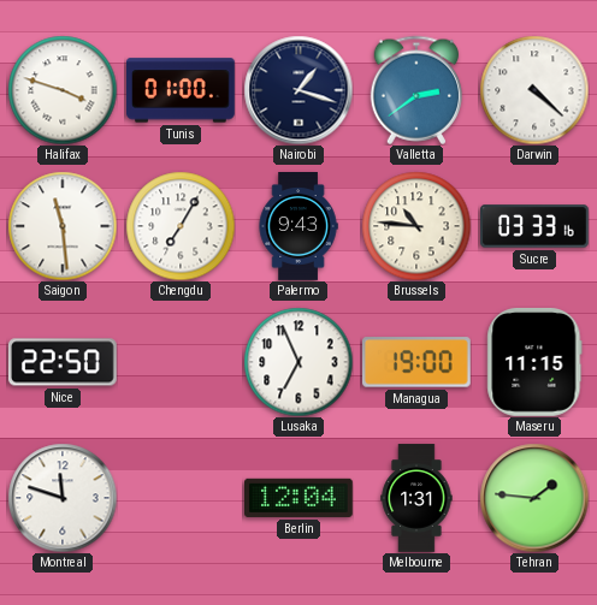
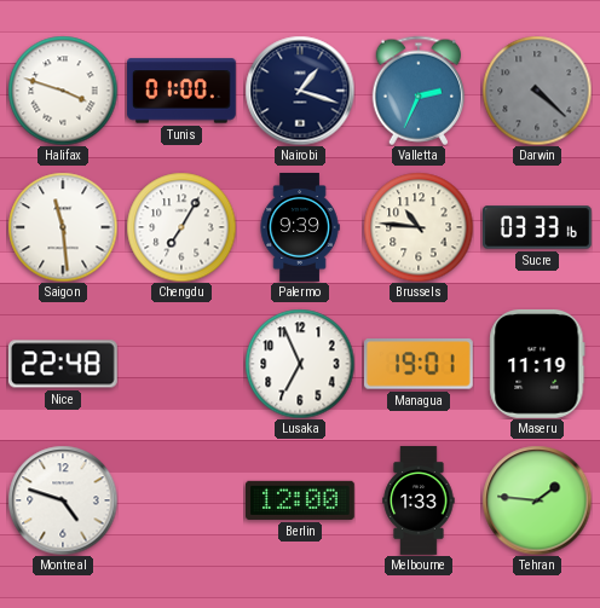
Valletta: 2:39 -> 2:34 (419, 91)
Darwin dial: white -> grey (537, 91)
Palermo: 9:43 -> 9:39 (300, 228)
Nice: 22:50 -> 22:48 (63, 364)
Managua: 19:00 -> 19:01 (419, 364)
Maseru: 11:15 -> 11:19 (537, 364)
Montreal: 11:48 -> 4:48 (63, 500)
Berlin: 12:04 -> 12:00 (301, 500)
Melbourne: 1:31 -> 1:33 (419, 500)
